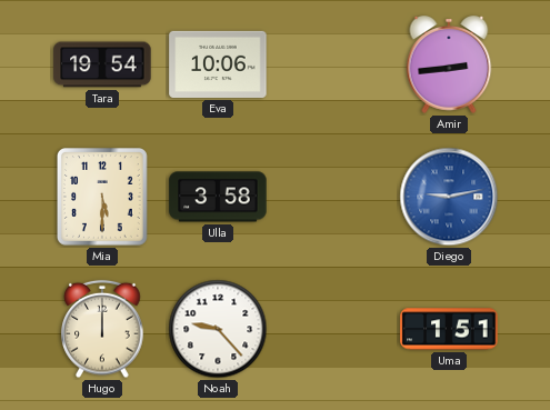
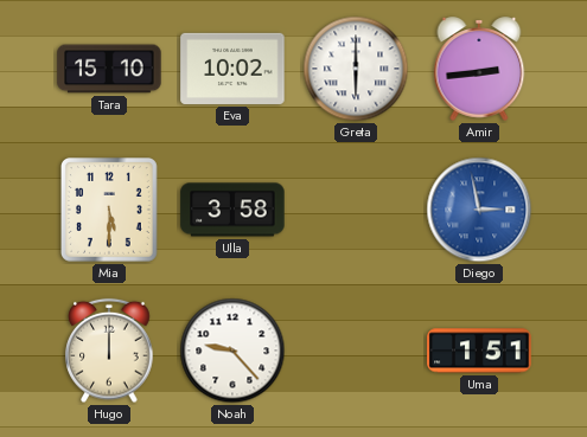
Tara: 19:54 -> 15:10 (109, 69)
Eva: 10:06 -> 10:02 (232, 69)
Greta: none -> 6:00 (356, 69)
Diego: 9:13 -> 2:58 (479, 210)
